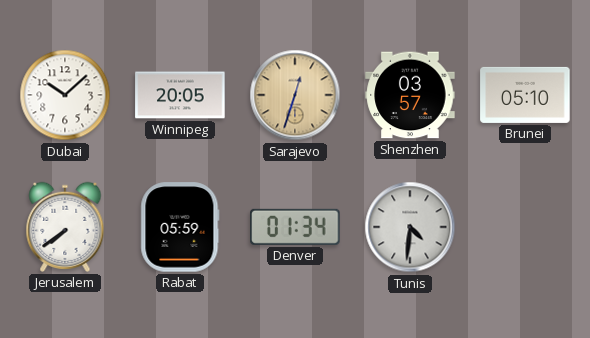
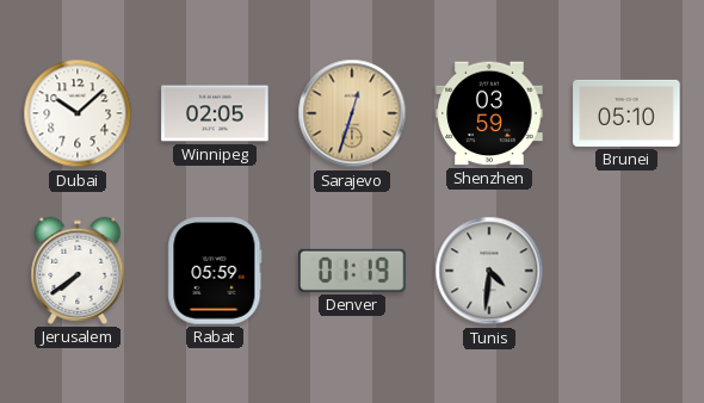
Winnipeg: 20:05 -> 02:05 (215, 113)
Shenzhen: 03:57 -> 03:59 (489, 113)
Denver: 01:34 -> 01:19 (352, 271)
